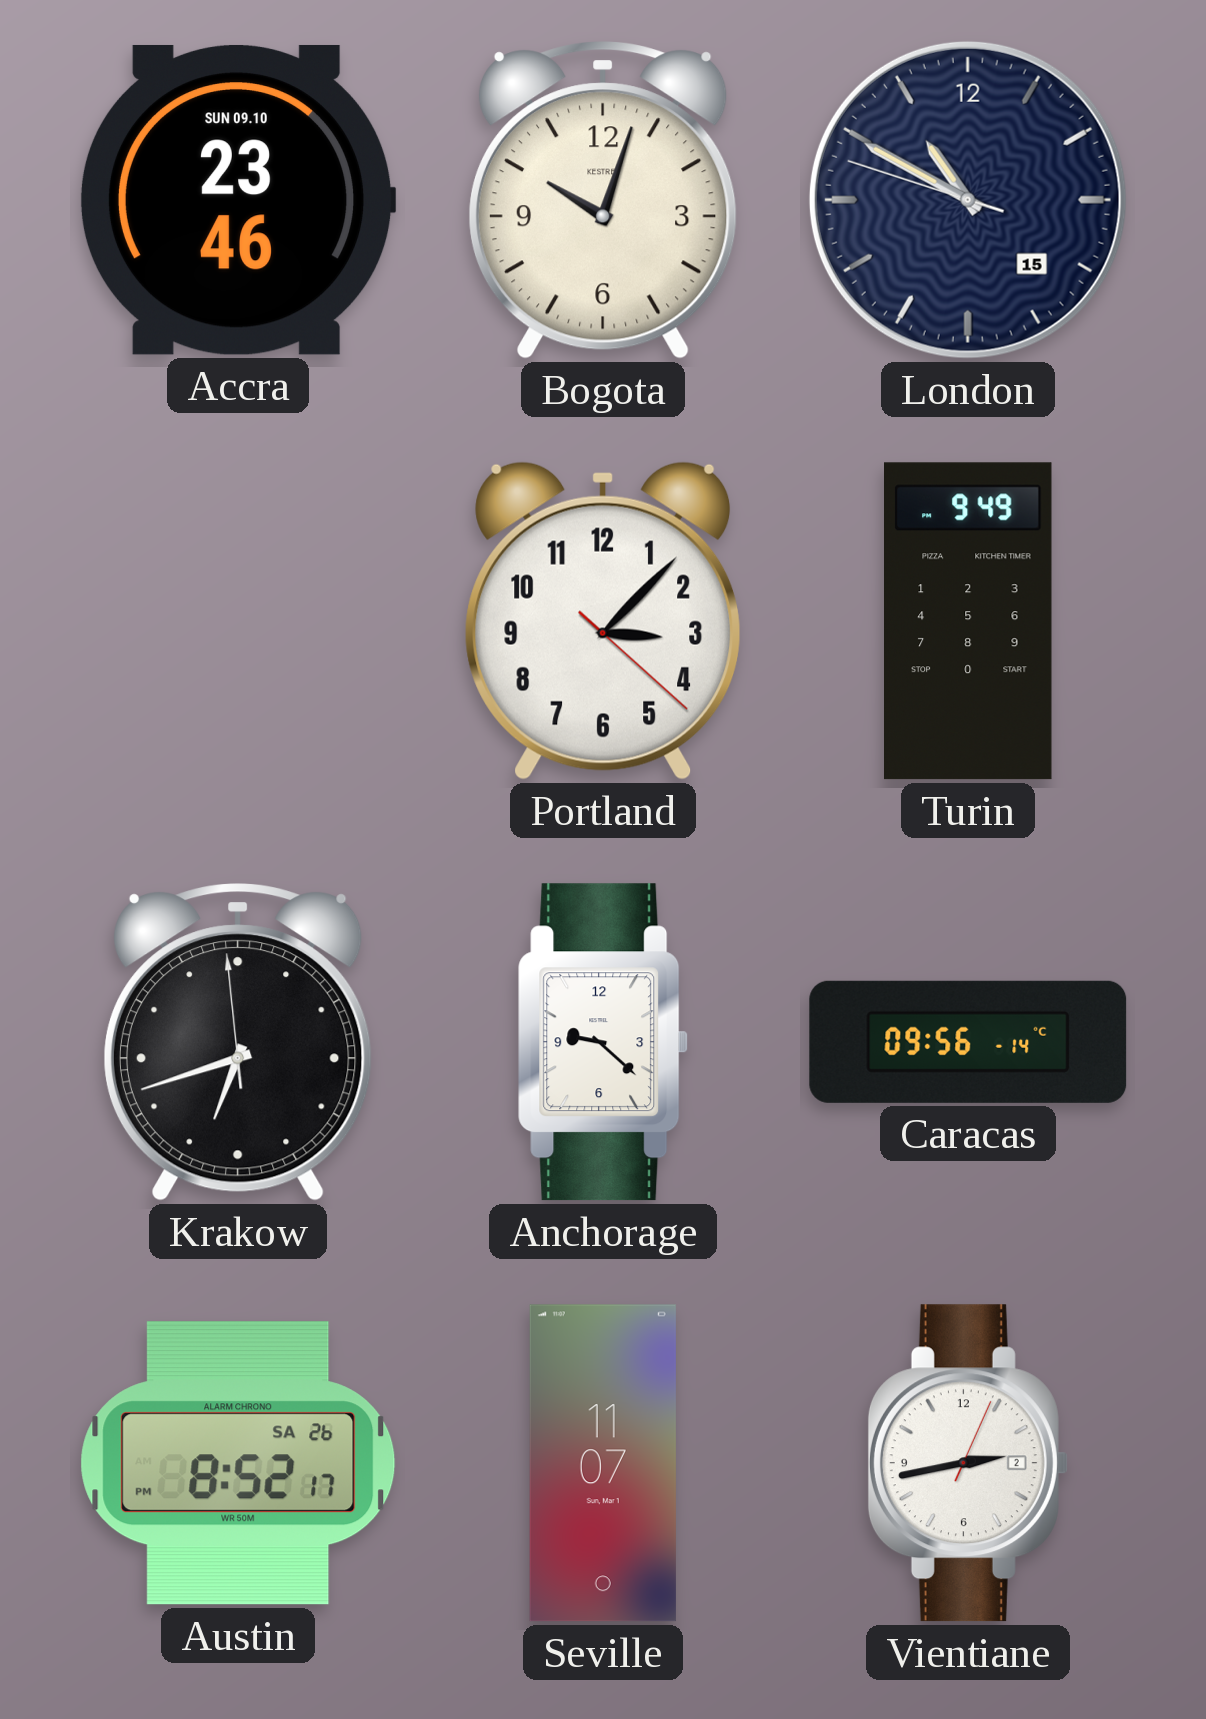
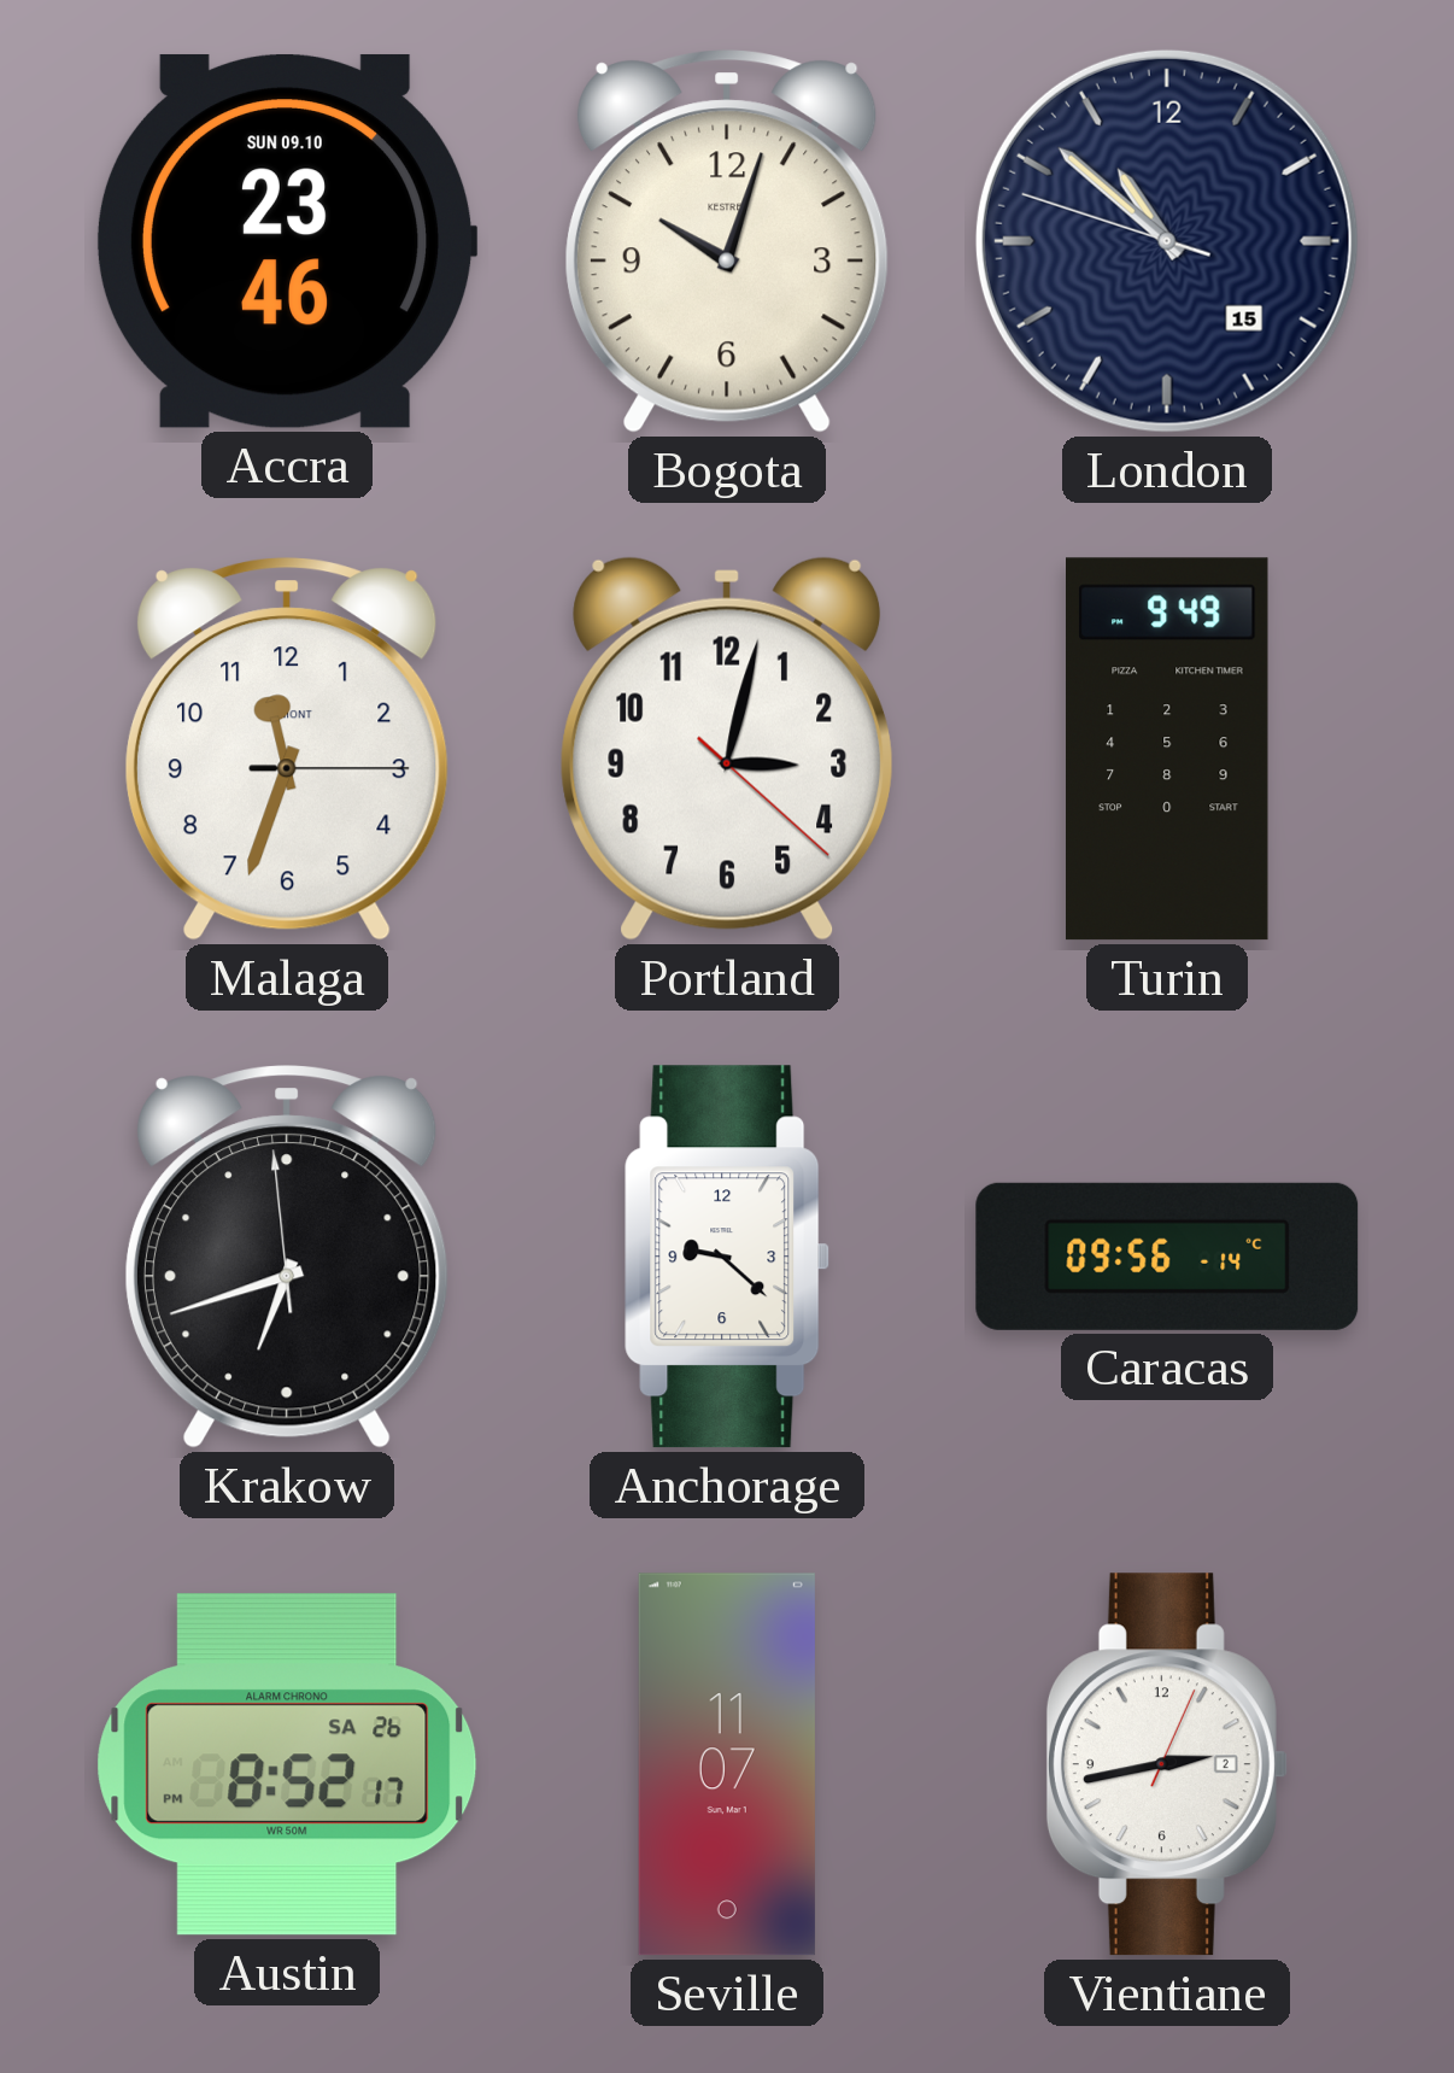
London: 10:49 -> 10:51 (1167, 241)
Malaga: none -> 11:33 (287, 749)
Portland: 3:07 -> 3:02 (727, 749)
